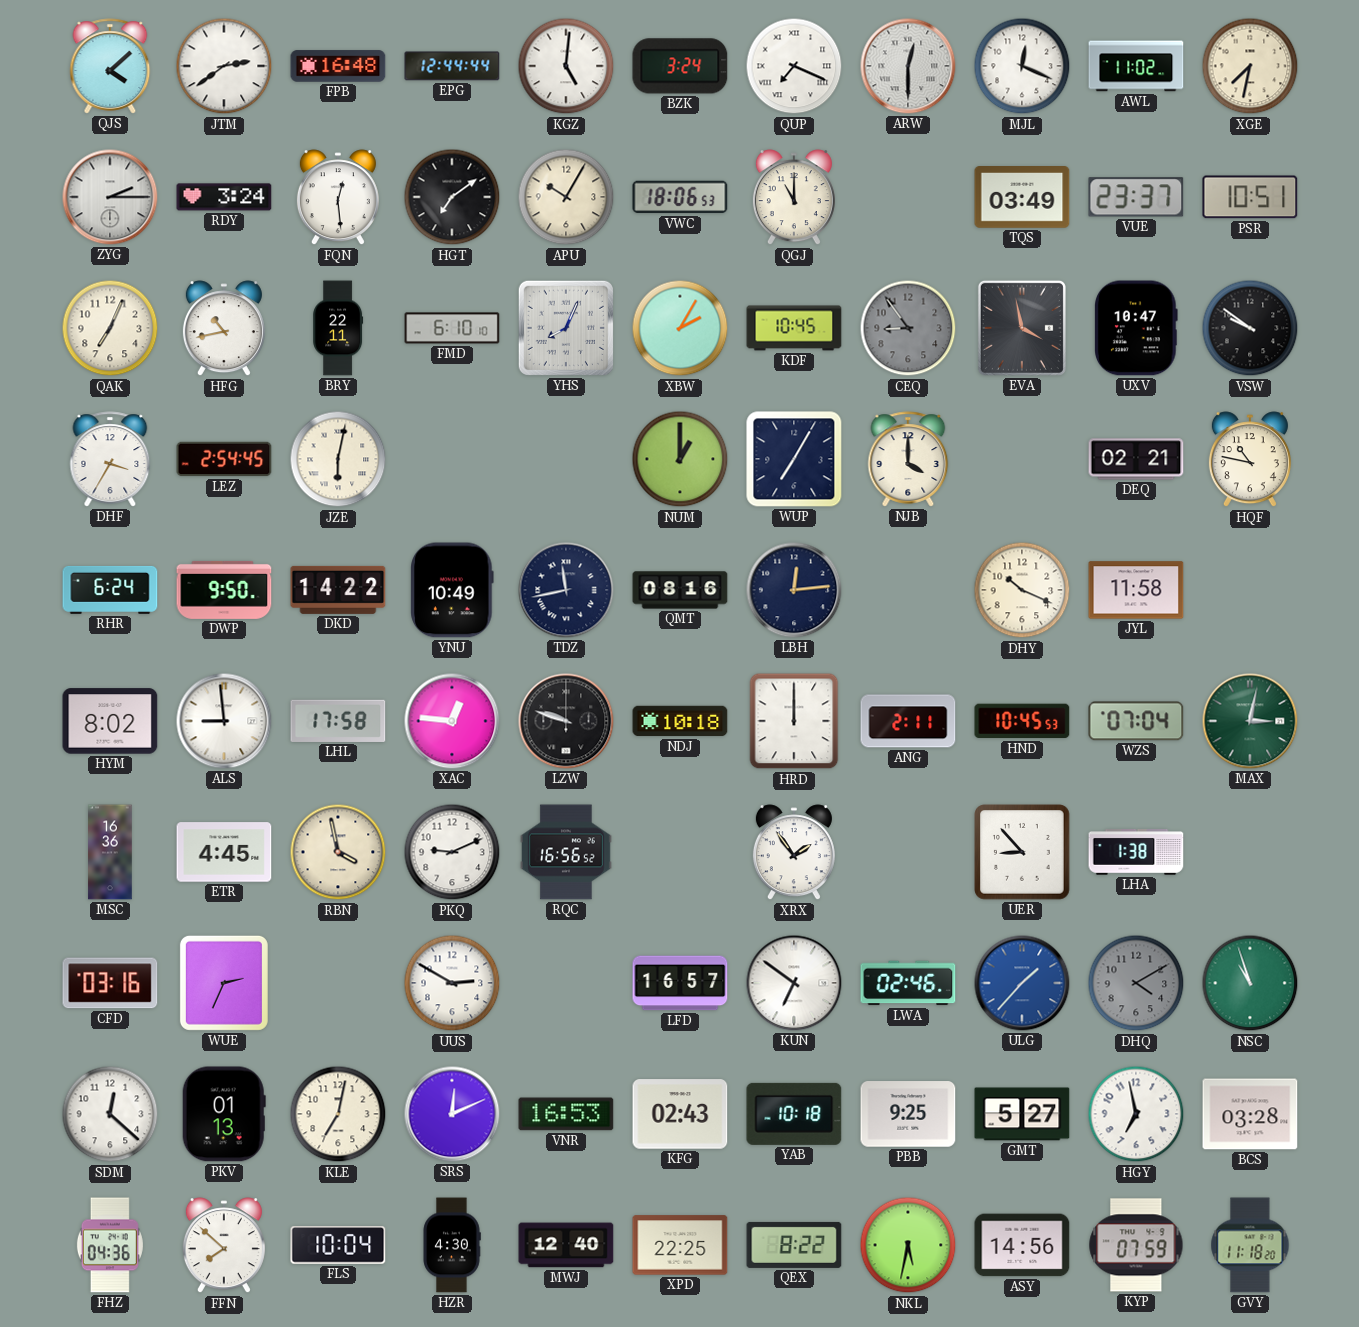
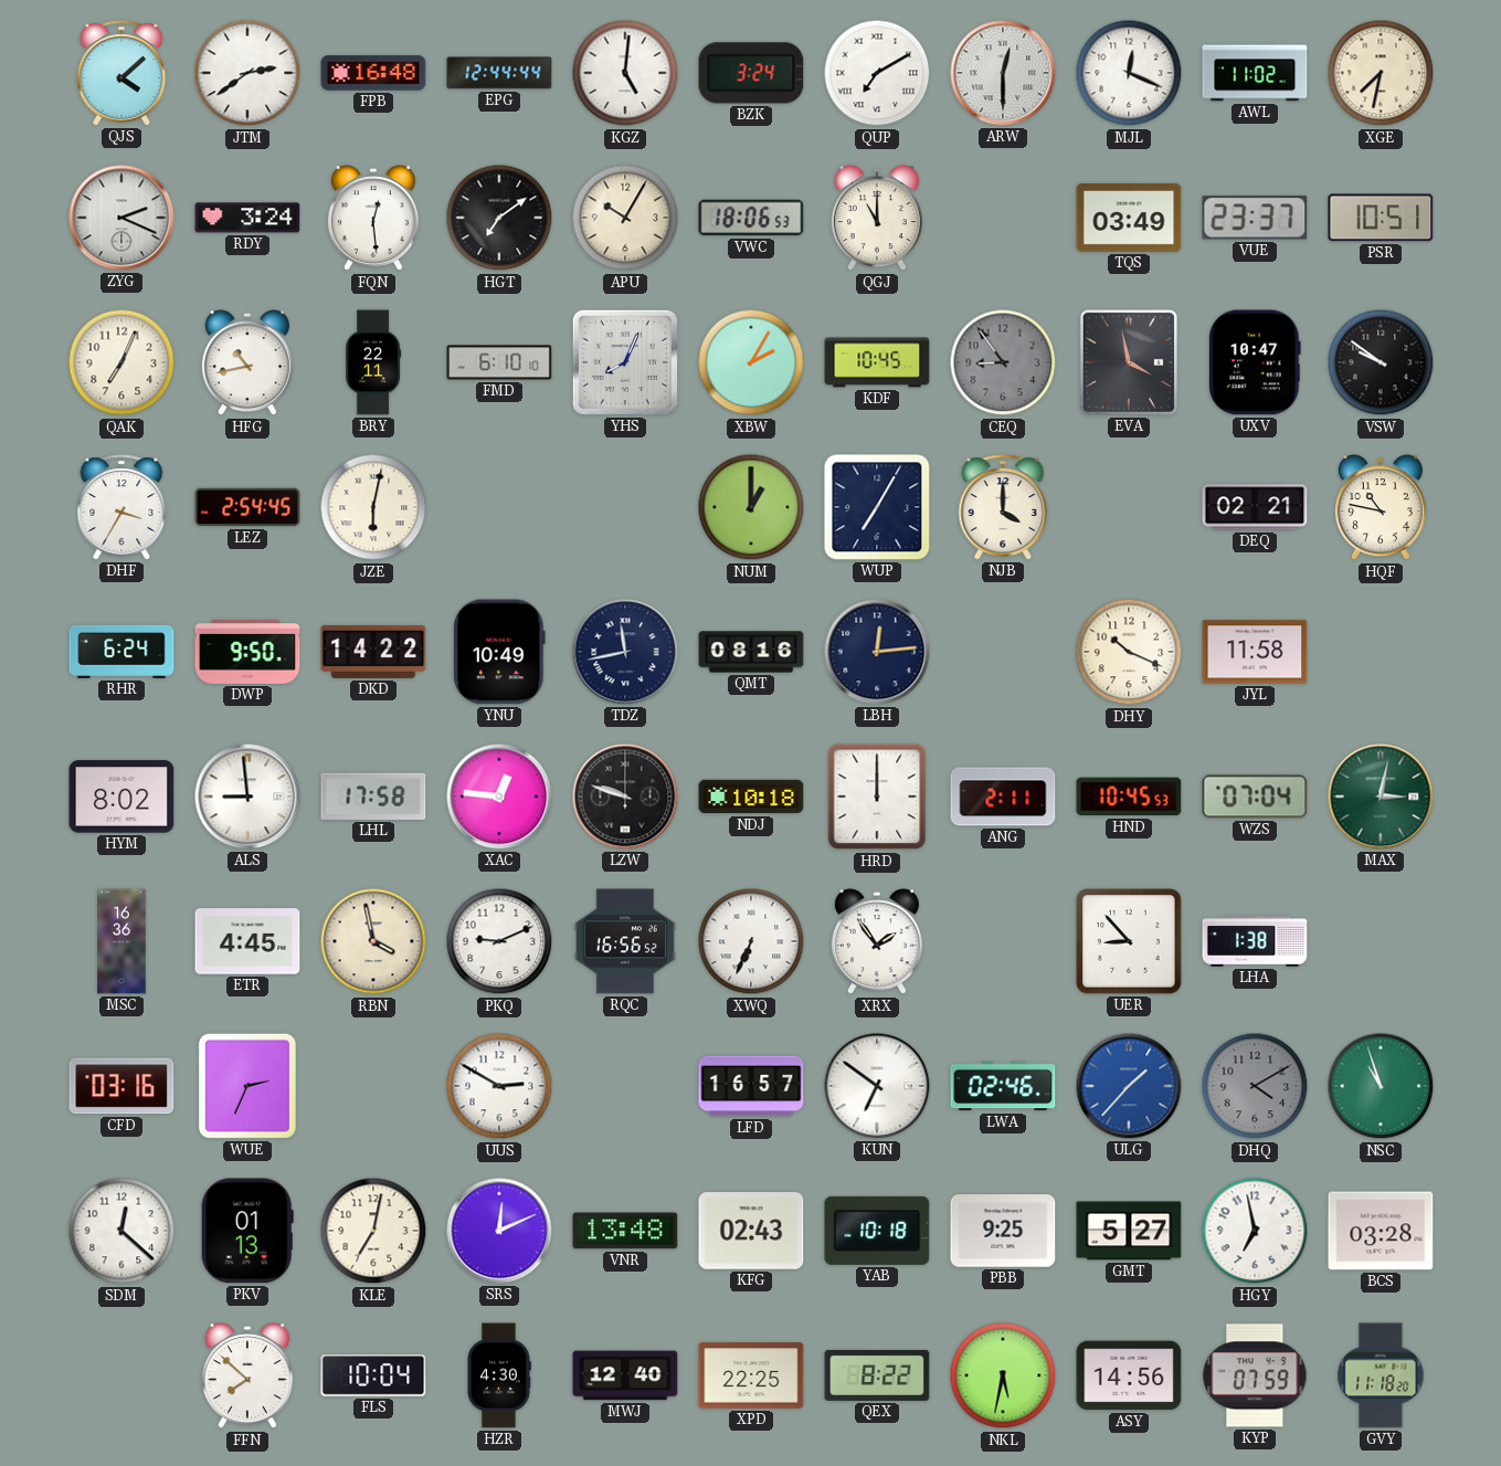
QUP: 7:19 -> 7:10 (877, 73)
ZYG: 2:15 -> 2:19 (121, 218)
XWQ: none -> 6:34 (751, 941)
VNR: 16:53 -> 13:48 (625, 1231)
FHZ: 04:36 -> none (110, 1245)
